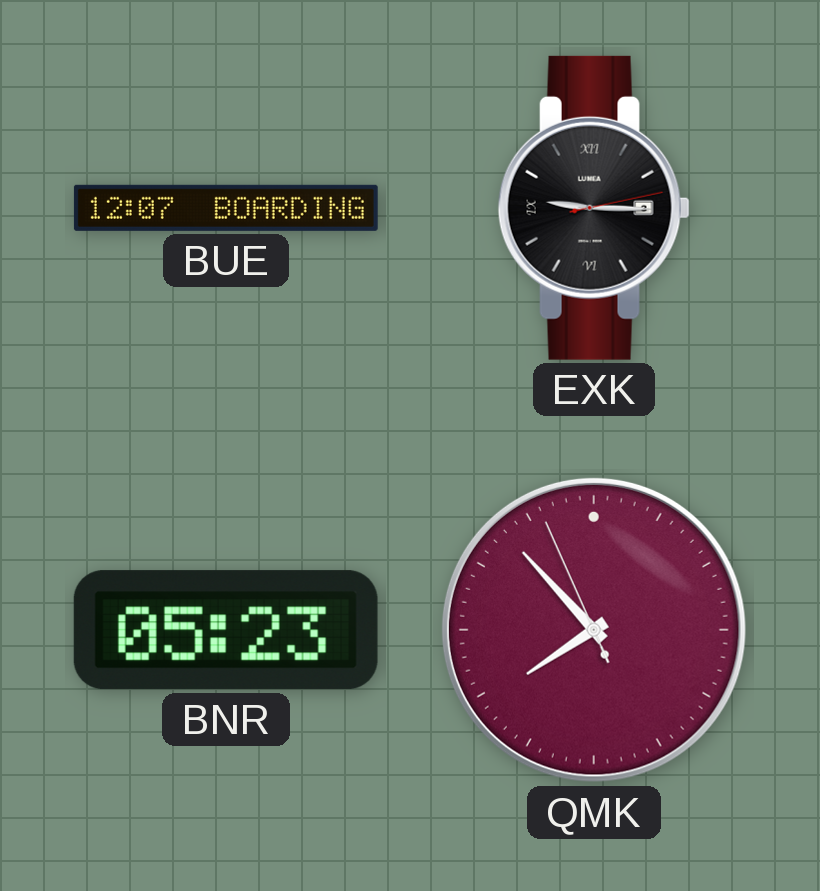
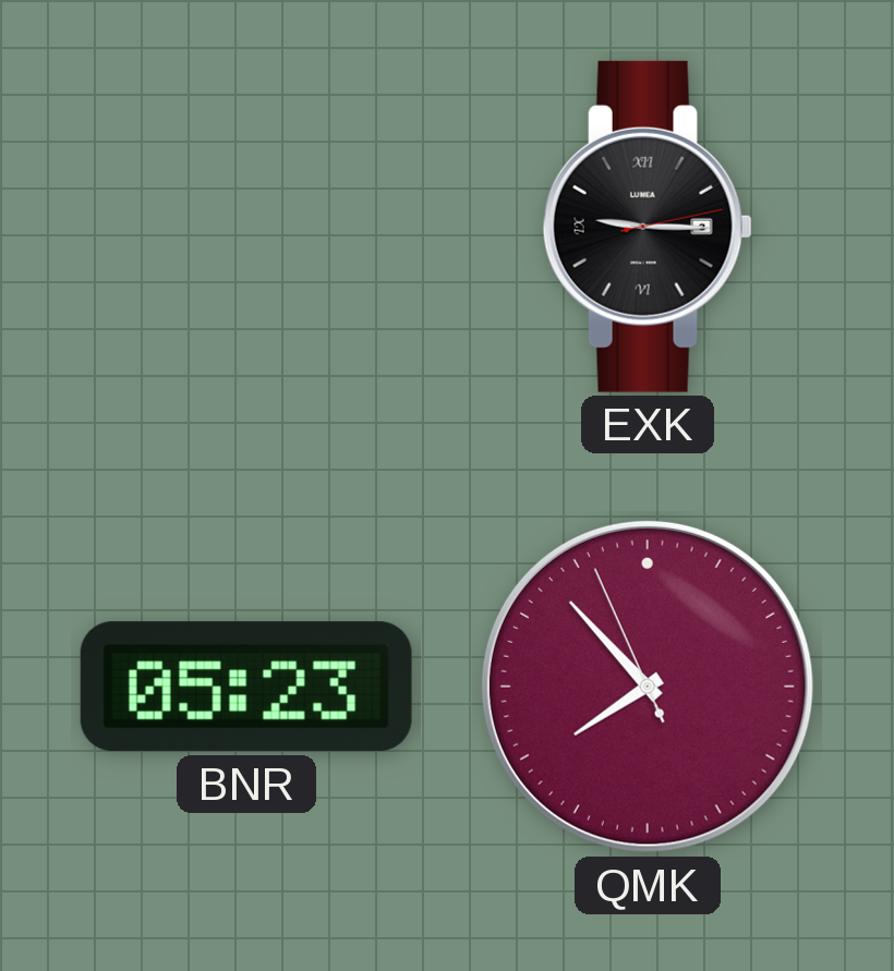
BUE: 12:07 -> none (226, 208)
